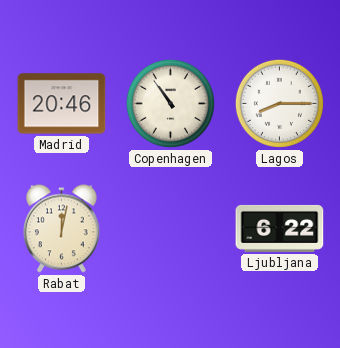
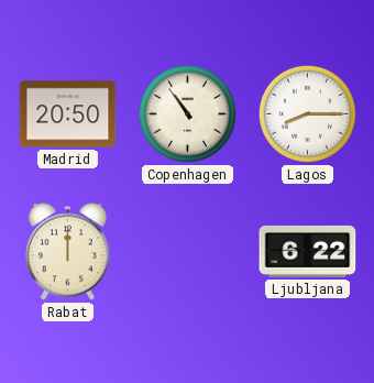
Madrid: 20:46 -> 20:50 (68, 114)
Rabat: 12:02 -> 12:00 (67, 252)
